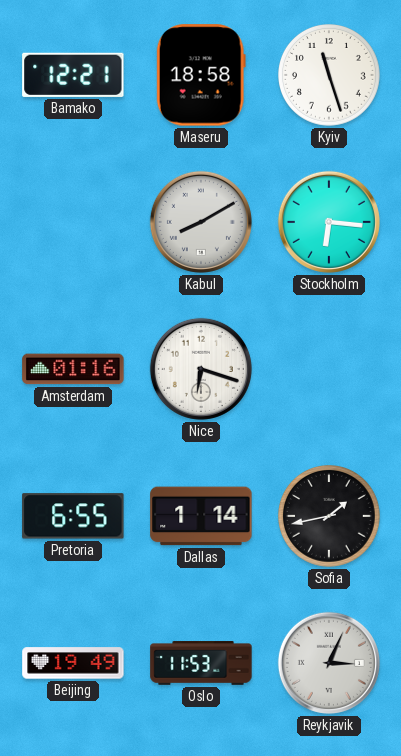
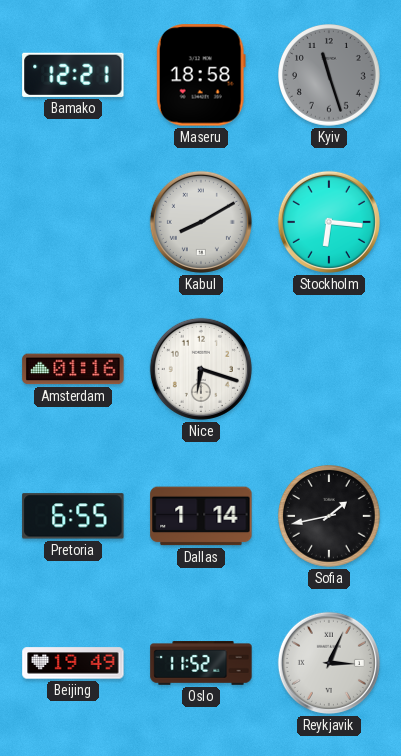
Kyiv dial: white -> grey (330, 76)
Oslo: 11:53 -> 11:52 (201, 663)
